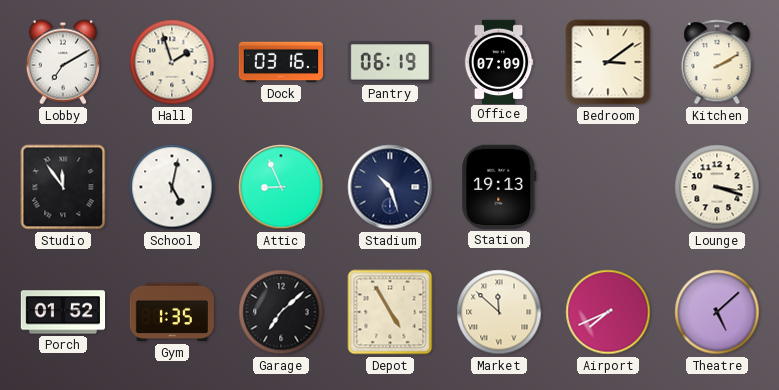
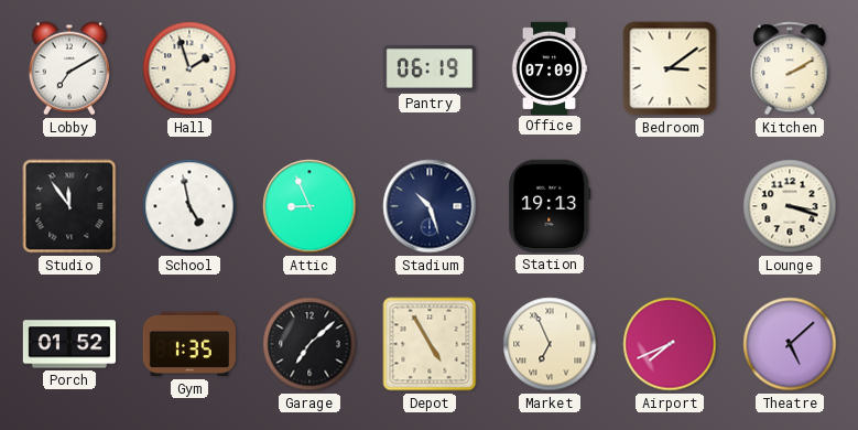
Dock: 03:16 -> none (280, 62)
School: 5:02 -> 4:58 (189, 206)
Market: 11:52 -> 6:56 (550, 344)
